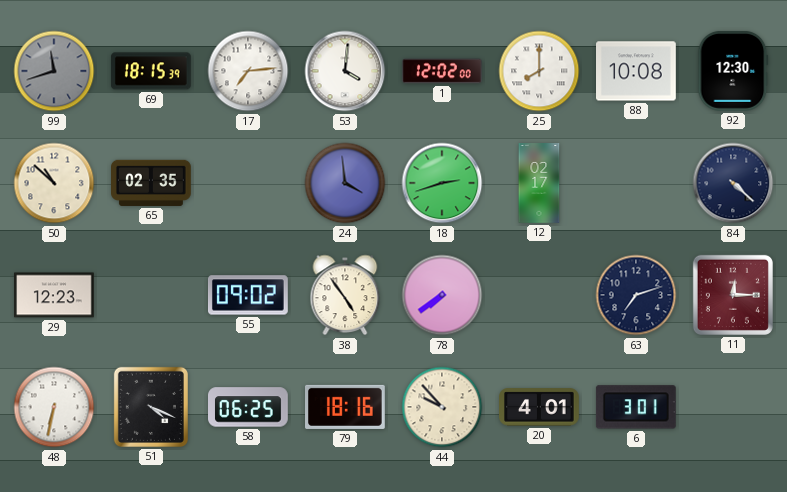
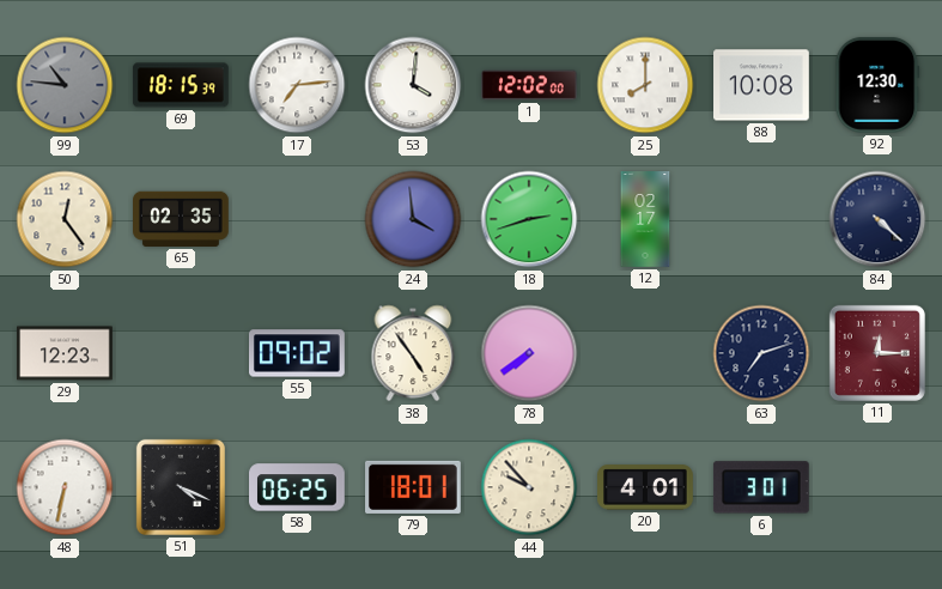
99: 11:42 -> 10:46 (65, 85)
50: 10:52 -> 12:24 (65, 219)
79: 18:16 -> 18:01 (414, 487)
